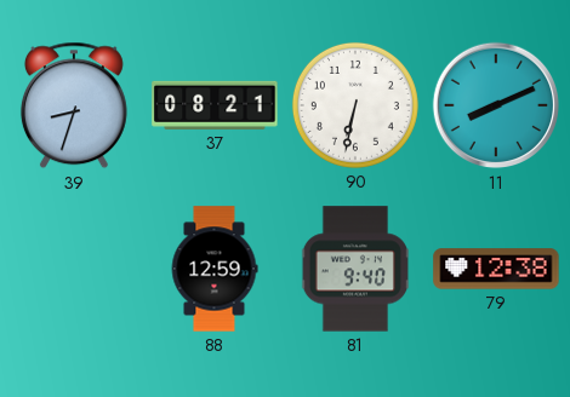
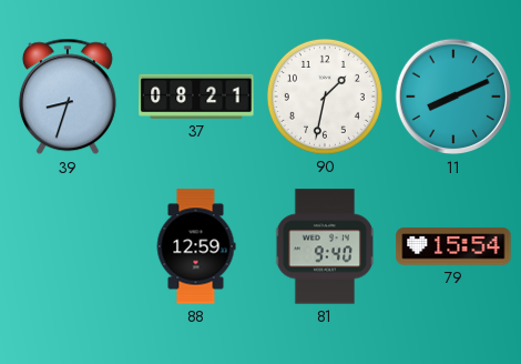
90: 6:32 -> 1:32 (325, 97)
79: 12:38 -> 15:54 (453, 246)
